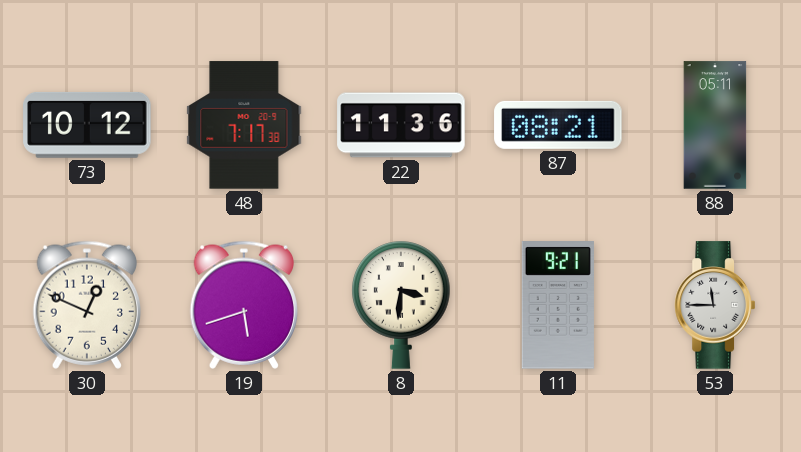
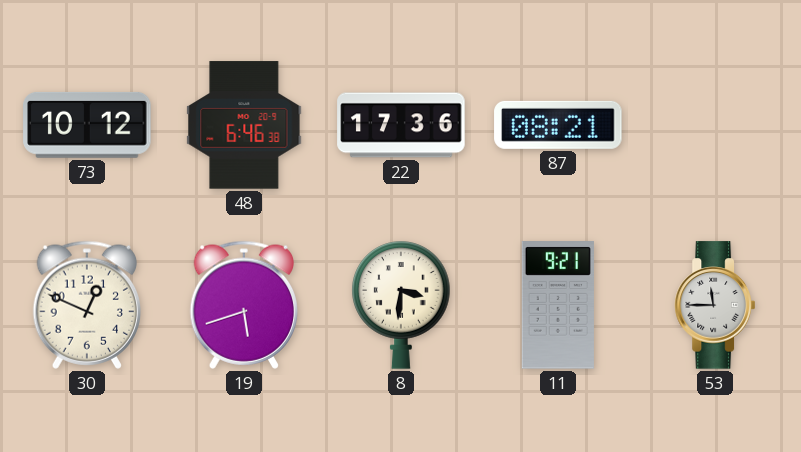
48: 7:17 -> 6:46 (244, 125)
22: 11:36 -> 17:36 (401, 125)
88: 05:11 -> none (715, 125)
